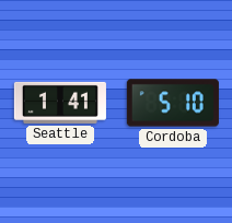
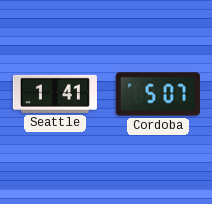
Cordoba: 5:10 -> 5:07 (158, 94)
